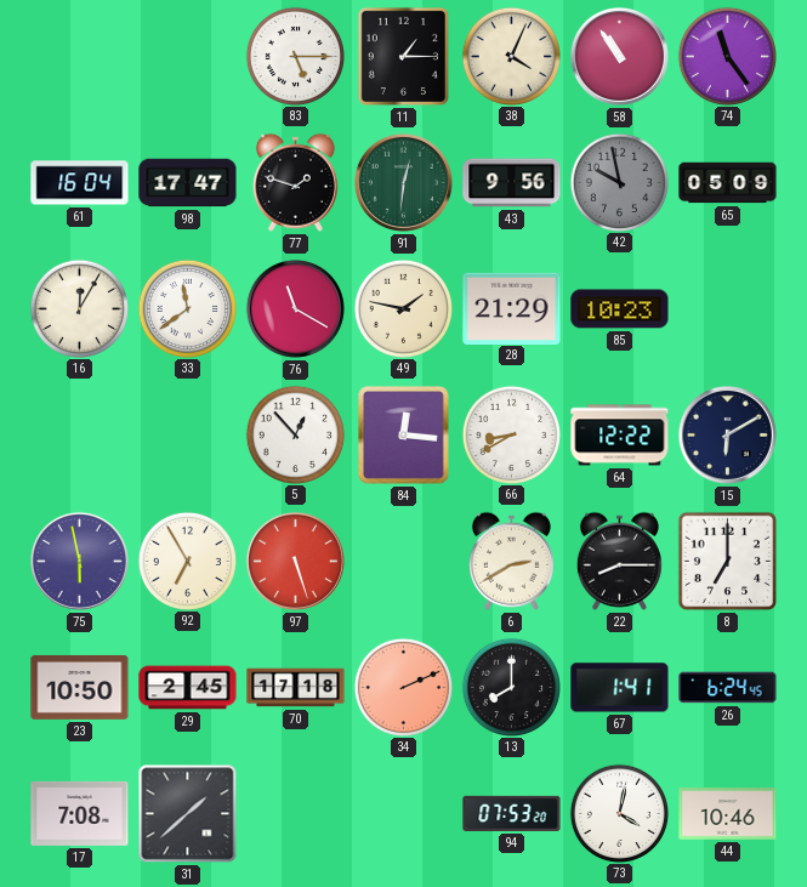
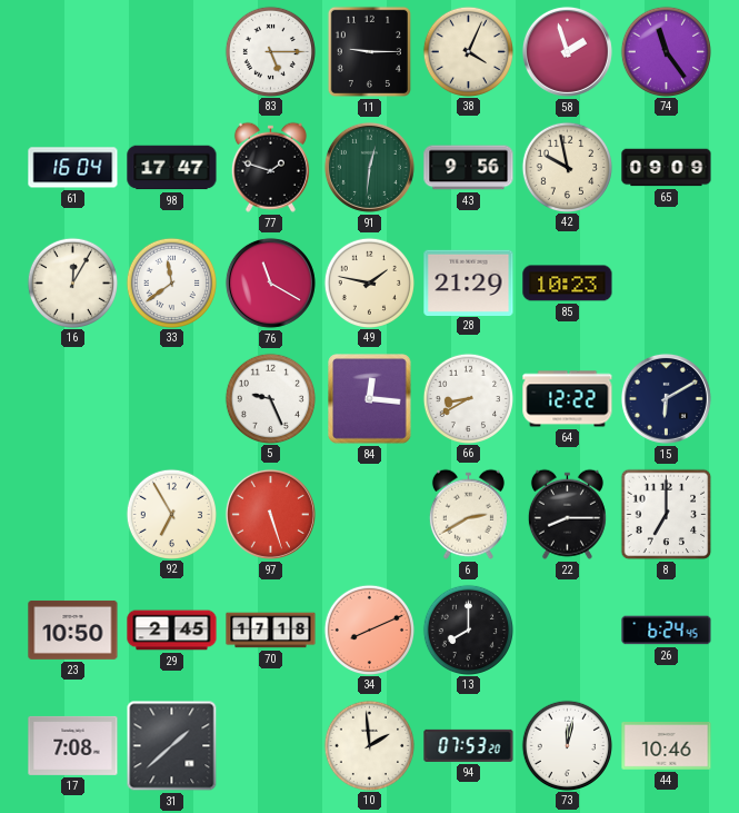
11: 1:15 -> 9:15 (369, 51)
58: 10:54 -> 1:57 (567, 51)
42 dial: grey -> cream (567, 167)
65: 05:09 -> 09:09 (667, 168)
5: 12:53 -> 9:26 (270, 398)
75: 5:58 -> none (79, 561)
34: 2:11 -> 8:11 (369, 629)
67: 1:41 -> none (620, 688)
10: none -> 1:59 (369, 745)
73: 4:02 -> 12:02 (567, 745)
